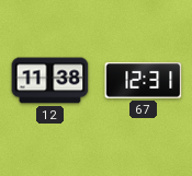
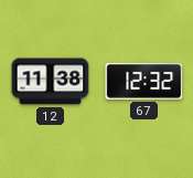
67: 12:31 -> 12:32 (144, 82)
